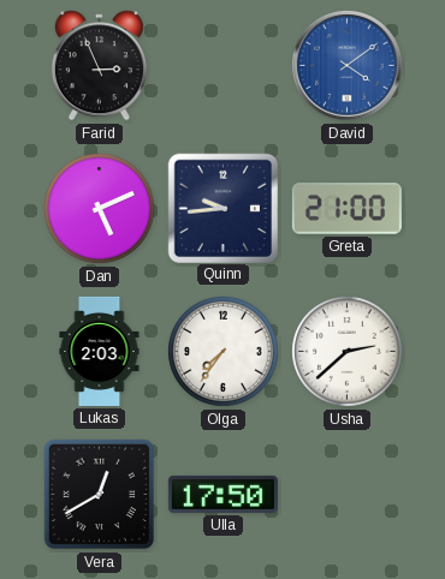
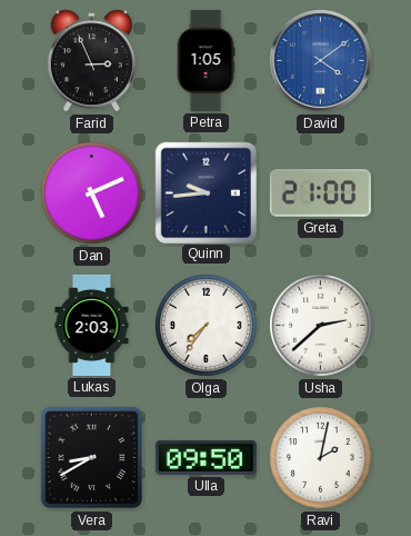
Petra: none -> 1:05 (205, 60)
Vera: 12:40 -> 8:40 (92, 458)
Ulla: 17:50 -> 09:50 (205, 457)
Ravi: none -> 2:02 (321, 458)
